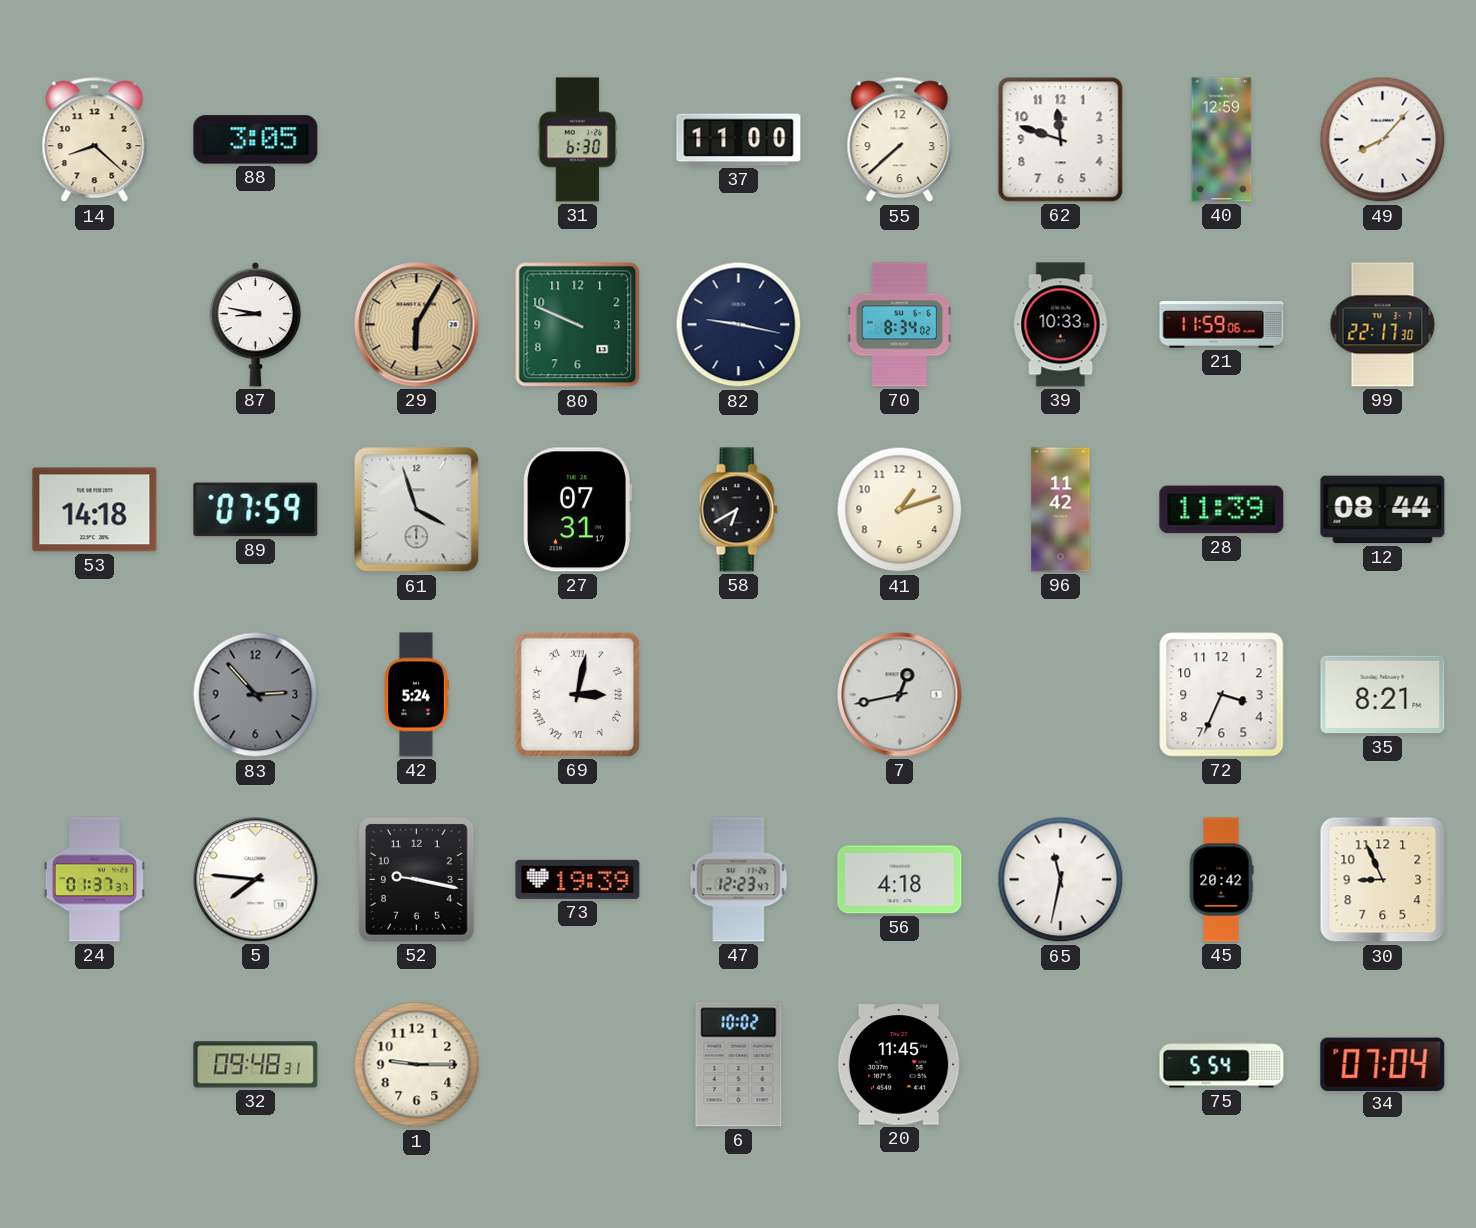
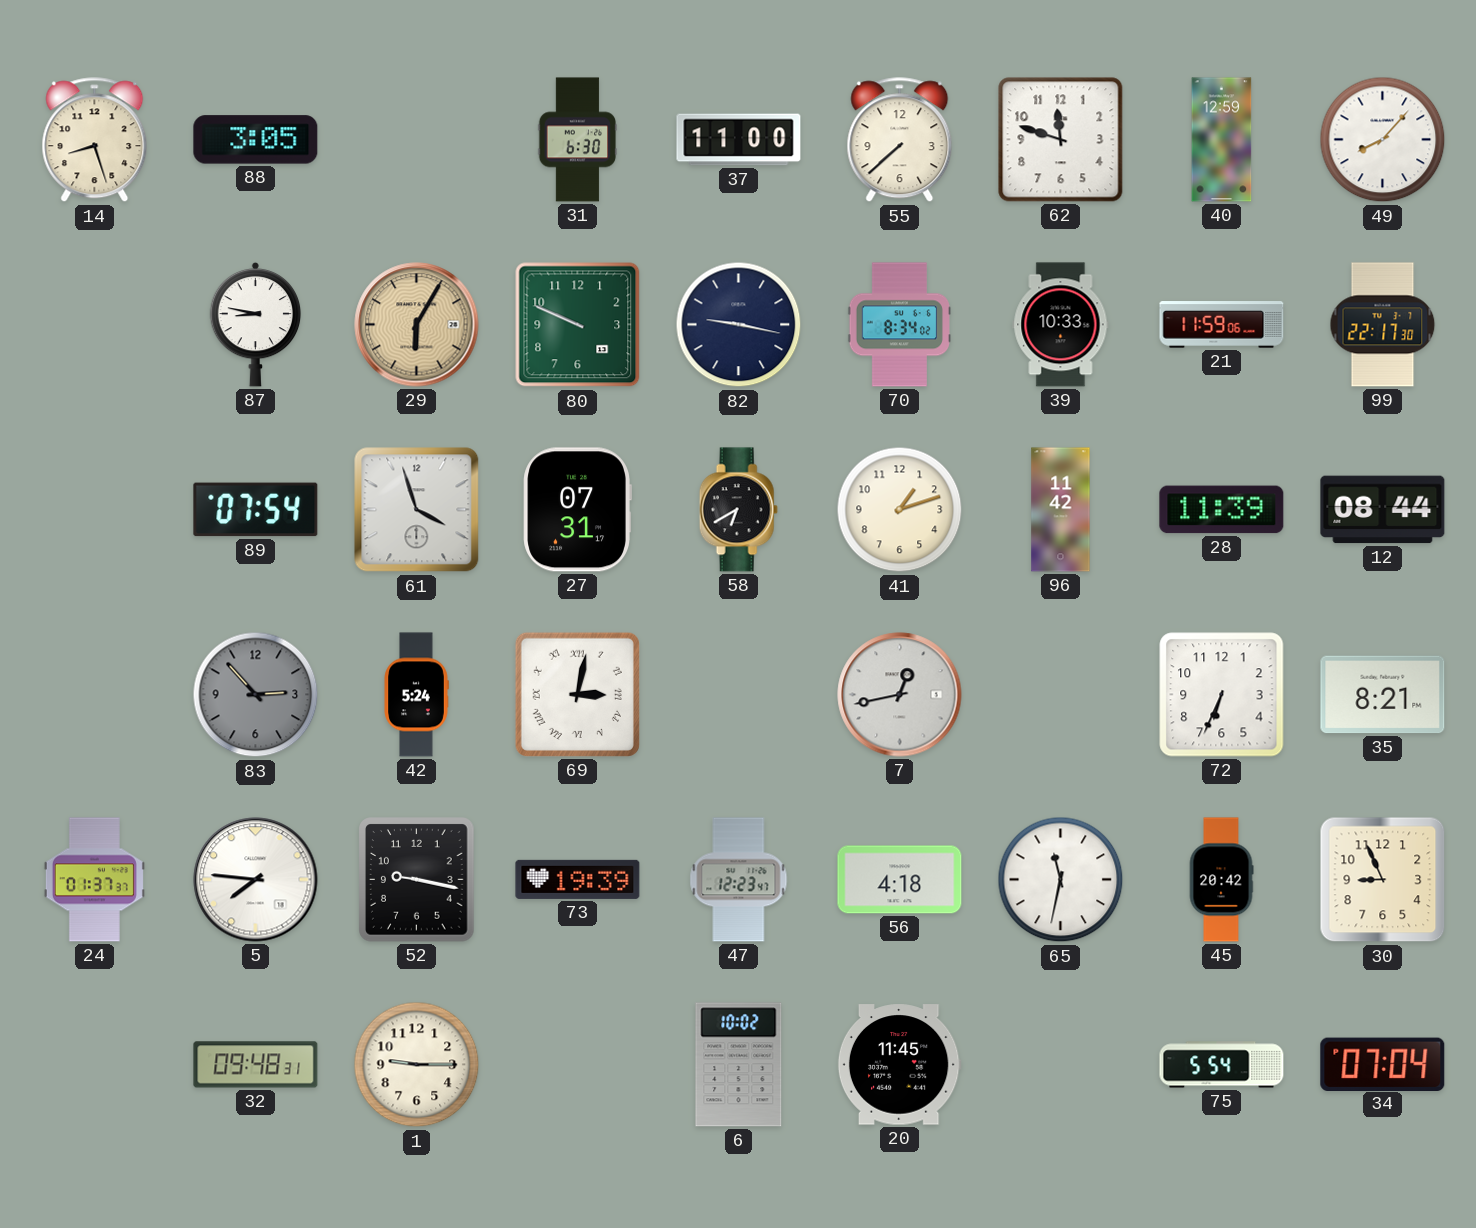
14: 8:22 -> 8:27 (95, 140)
53: 14:18 -> none (95, 510)
89: 07:59 -> 07:54 (256, 510)
72: 3:34 -> 6:34 (1222, 695)
